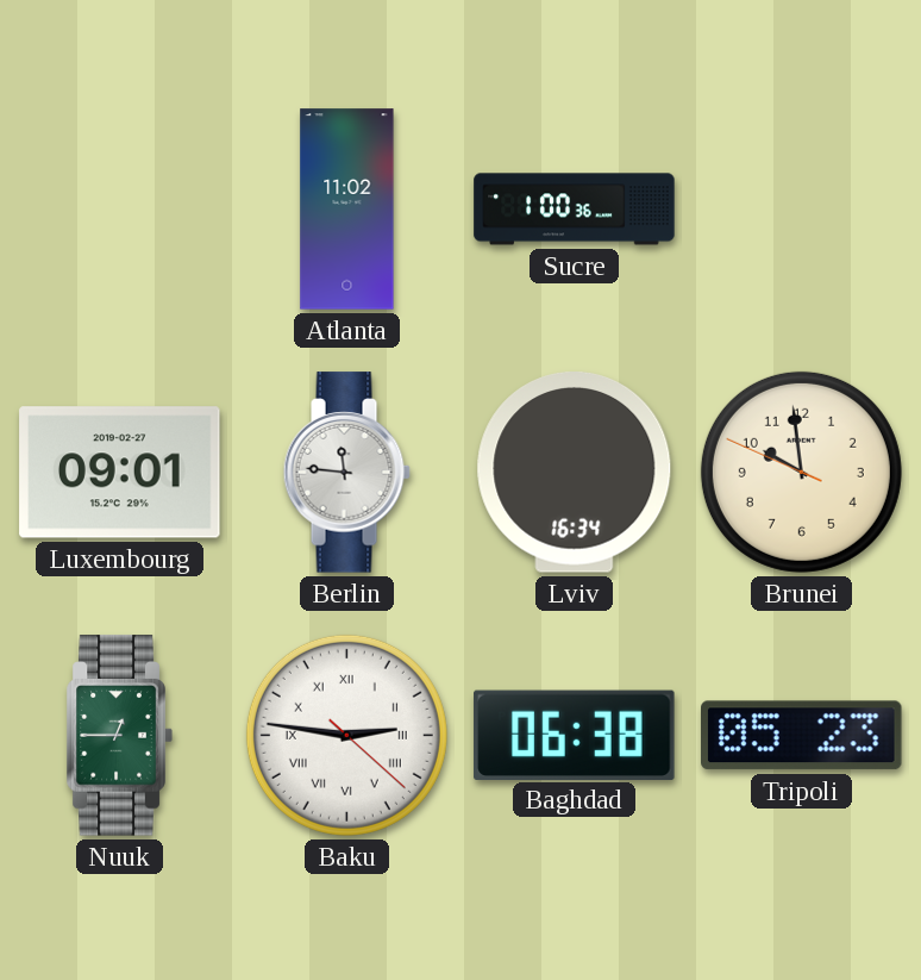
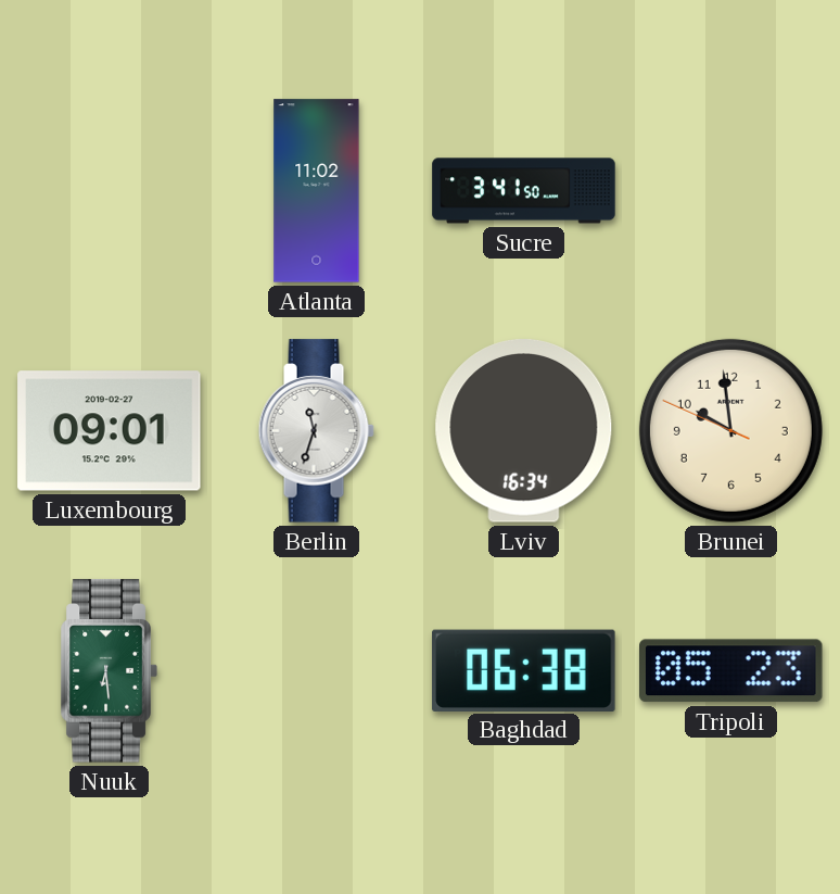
Sucre: 1:00 -> 3:41 (524, 191)
Berlin: 11:46 -> 11:33 (316, 431)
Nuuk: 12:45 -> 6:29 (109, 671)
Baku: 2:46 -> none (346, 735)
